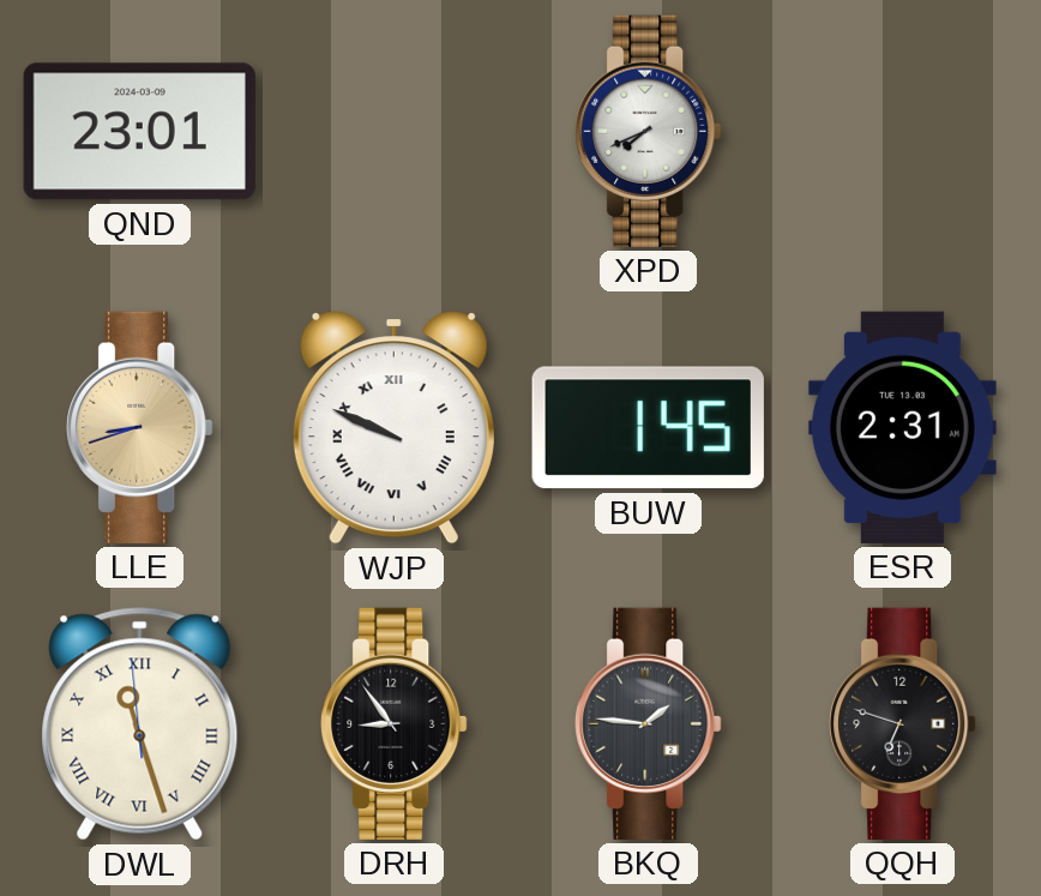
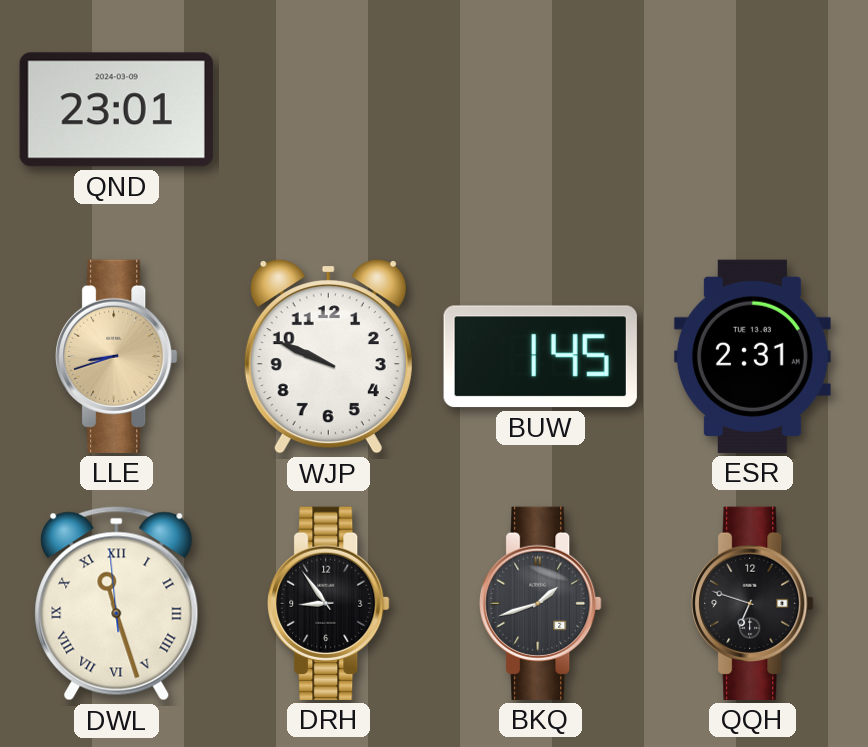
XPD: 7:41 -> none (649, 131)
WJP numerals: Roman -> Arabic (328, 357)
BKQ: 1:46 -> 1:42 (541, 603)
